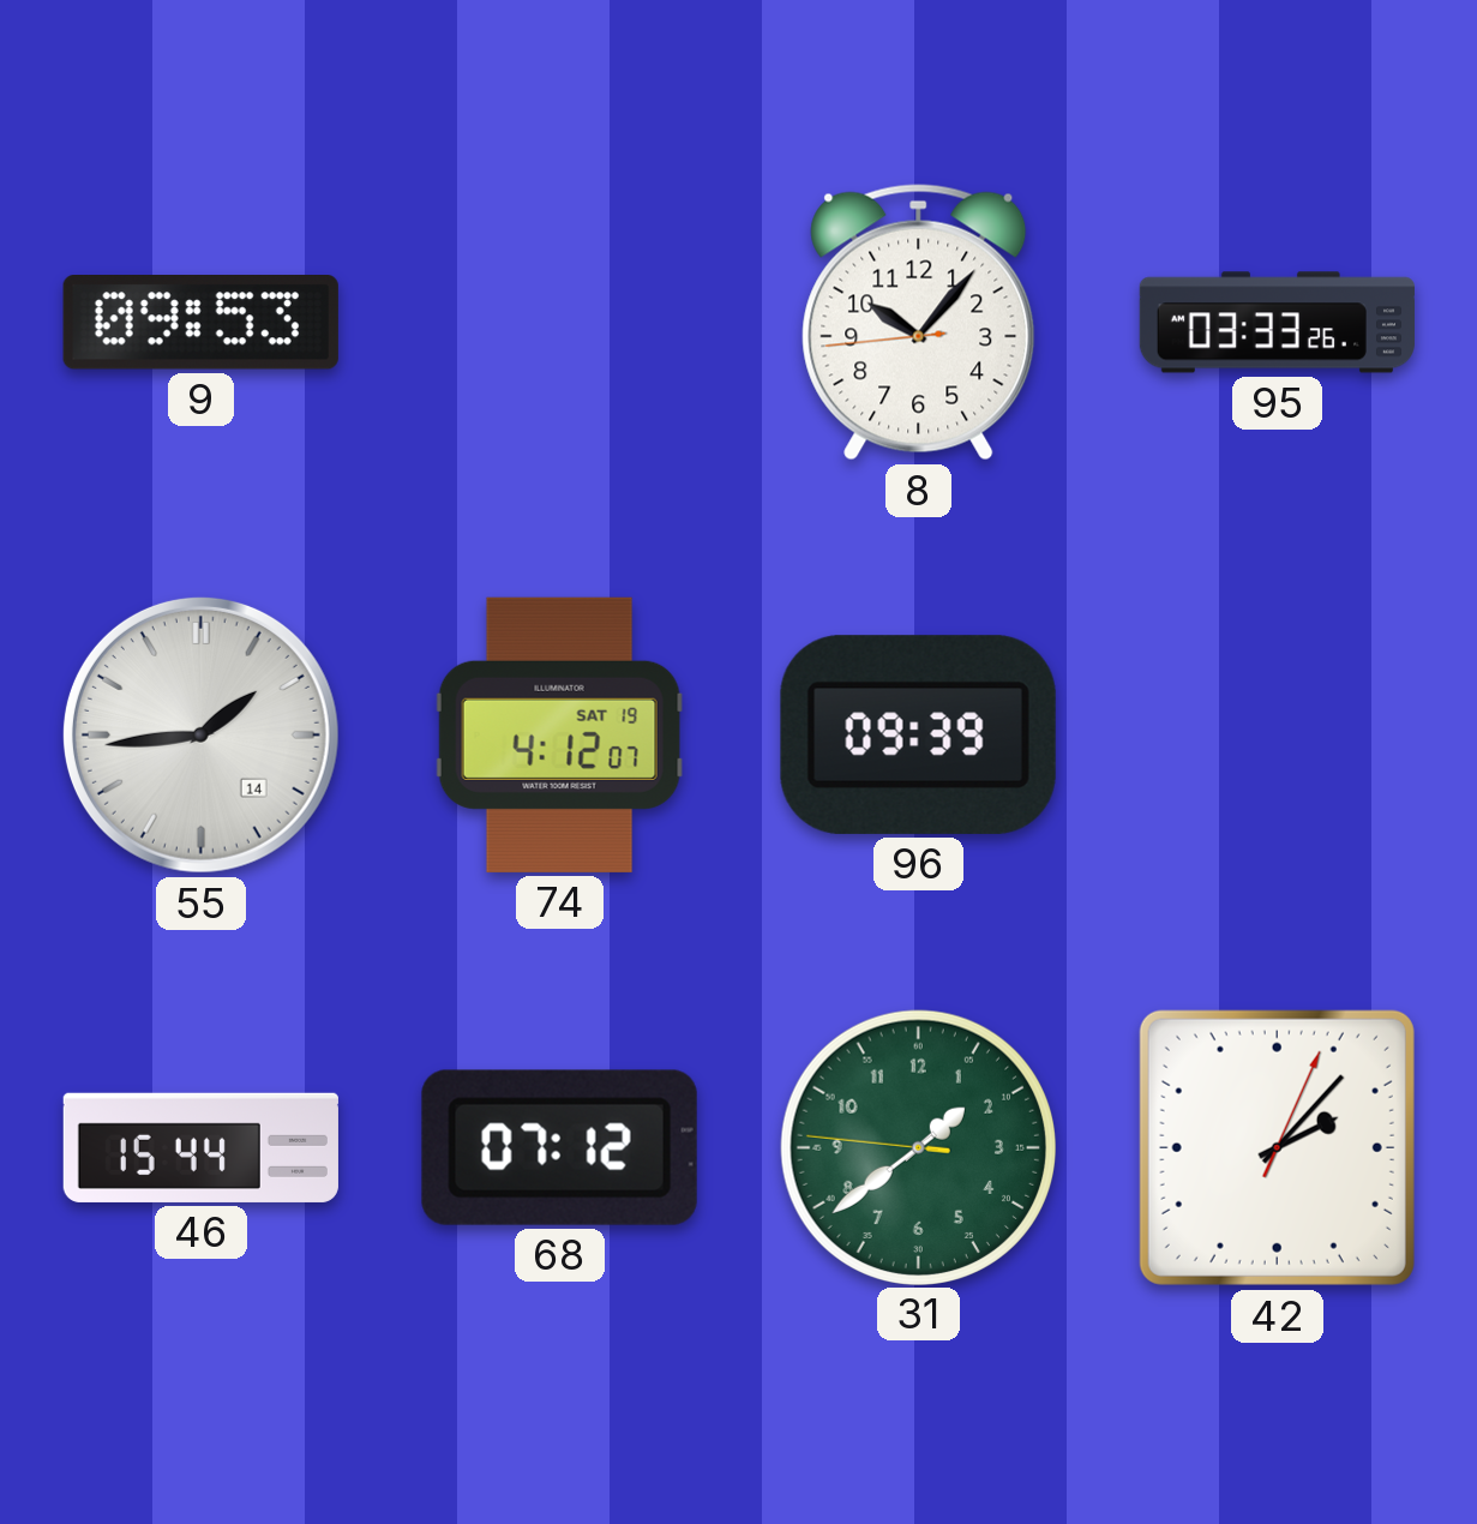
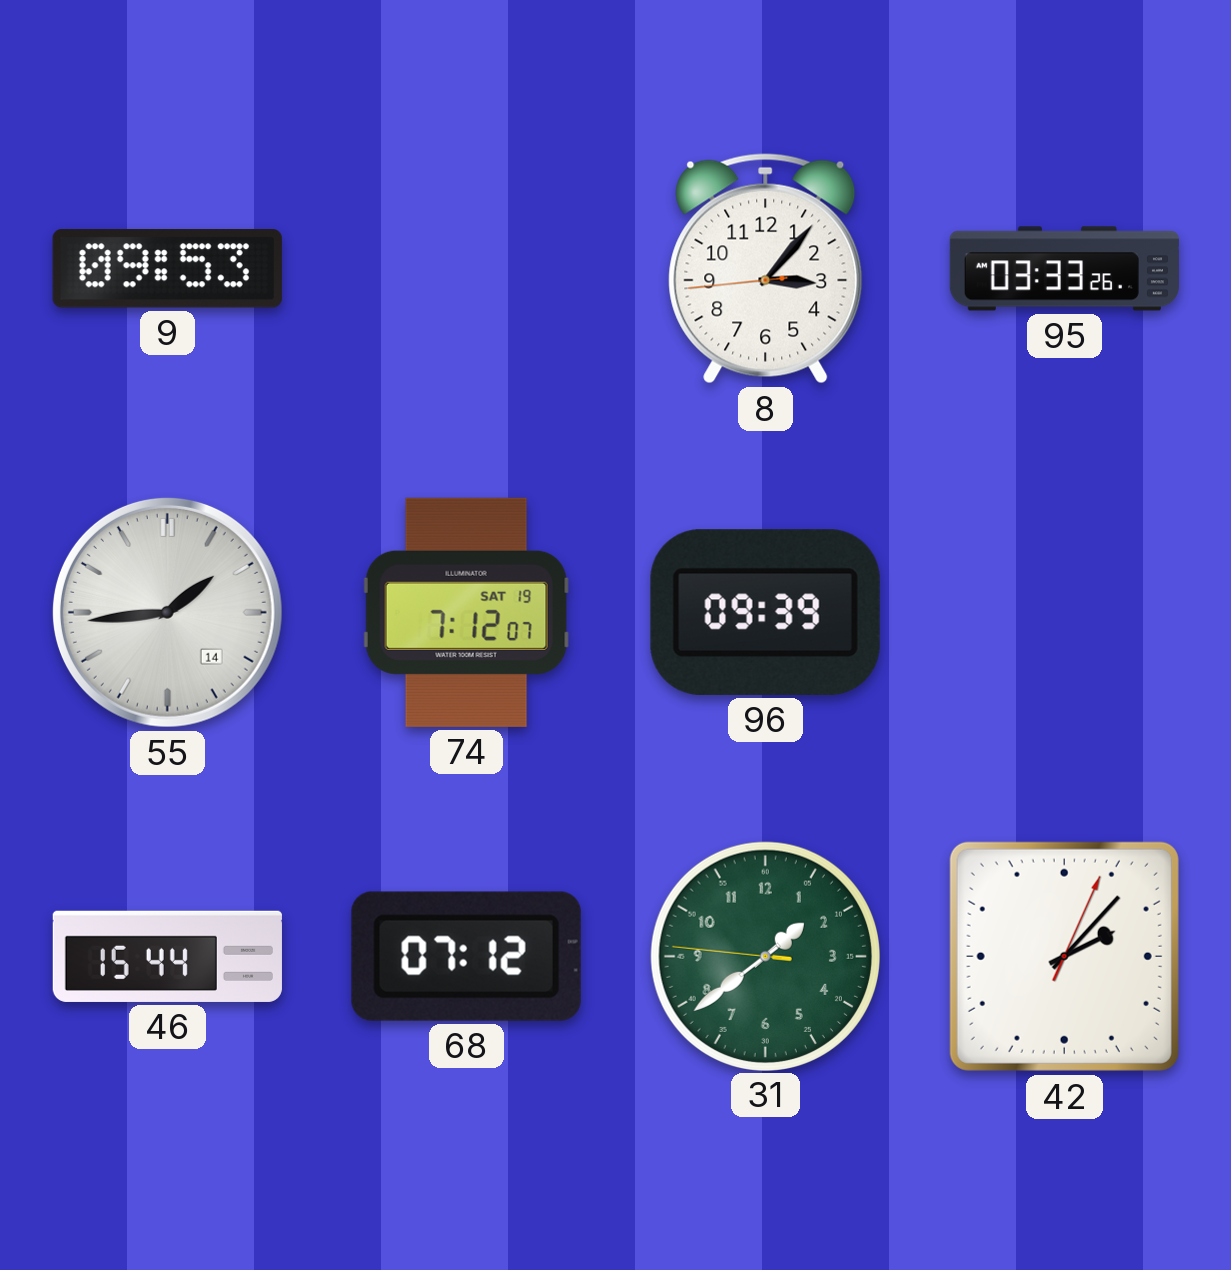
8: 10:06 -> 3:06 (766, 269)
74: 4:12 -> 7:12 (466, 612)
